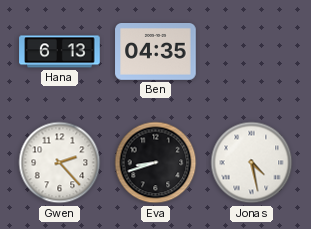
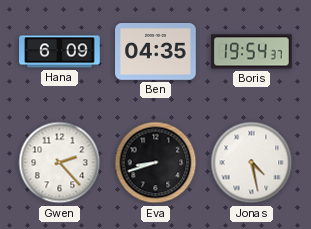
Hana: 6:13 -> 6:09 (60, 52)
Boris: none -> 19:54 (252, 52)
